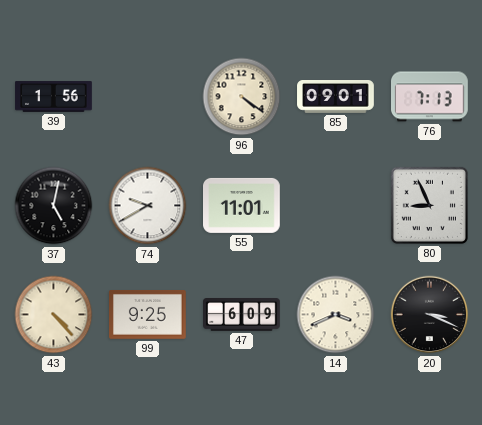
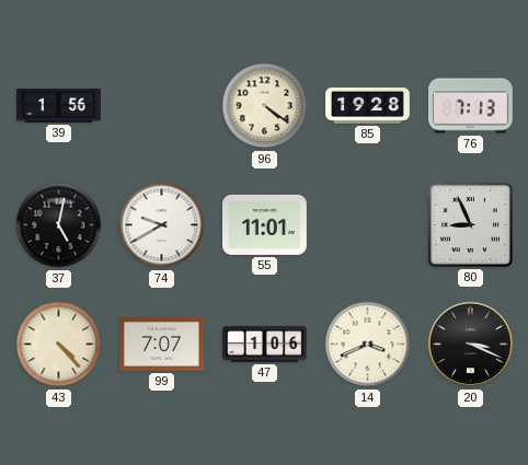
85: 09:01 -> 19:28 (368, 106)
99: 9:25 -> 7:07 (162, 345)
47: 6:09 -> 1:06 (265, 345)
